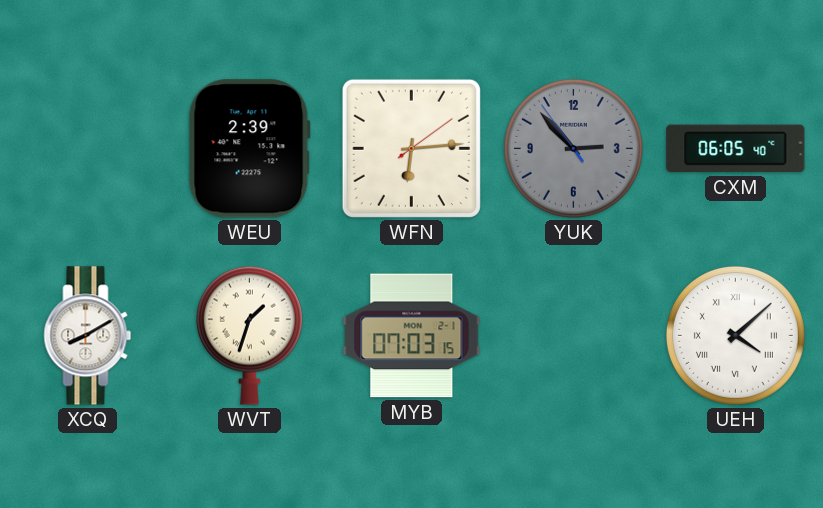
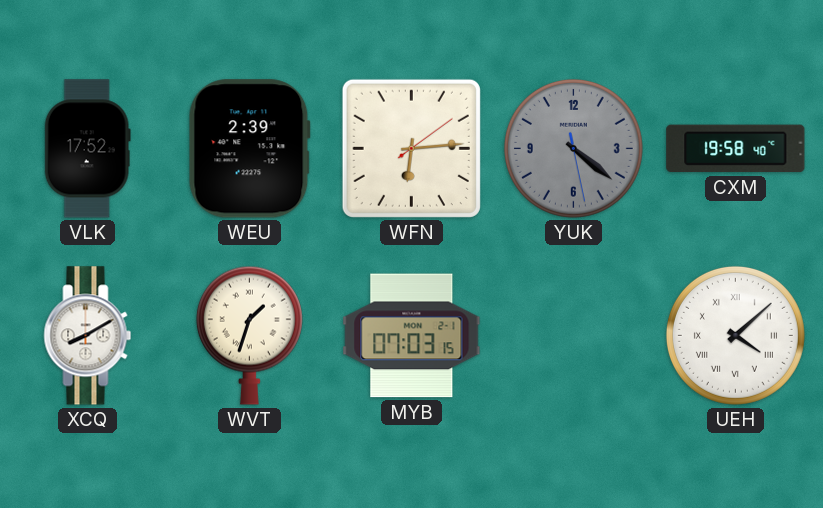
VLK: none -> 17:52 (87, 149)
YUK: 2:52 -> 4:21 (573, 148)
CXM: 06:05 -> 19:58 (736, 149)
